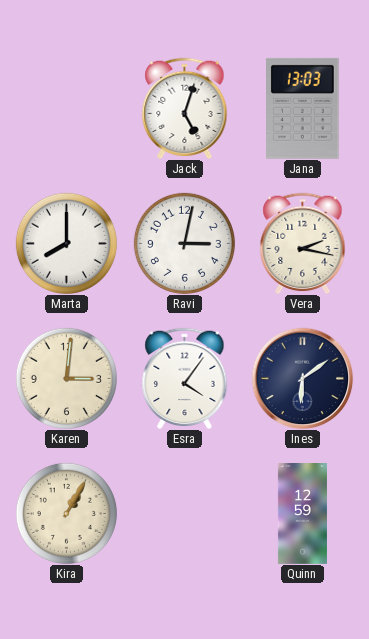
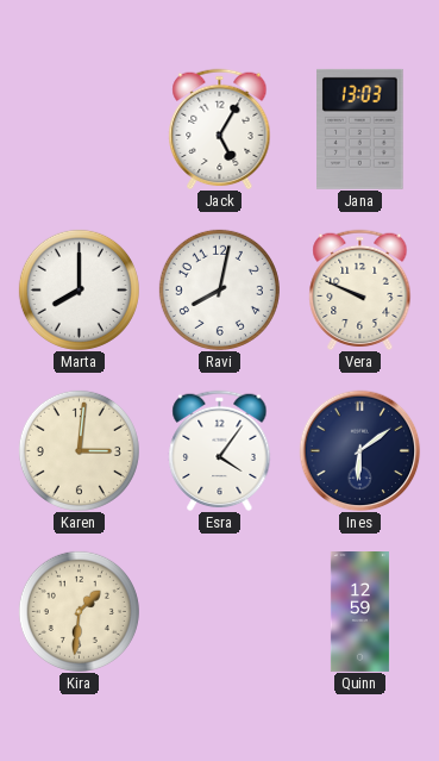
Jack: 5:03 -> 5:05 (220, 129)
Ravi: 3:02 -> 8:02 (219, 289)
Vera: 2:17 -> 9:49 (360, 289)
Kira: 1:05 -> 1:31 (79, 611)
